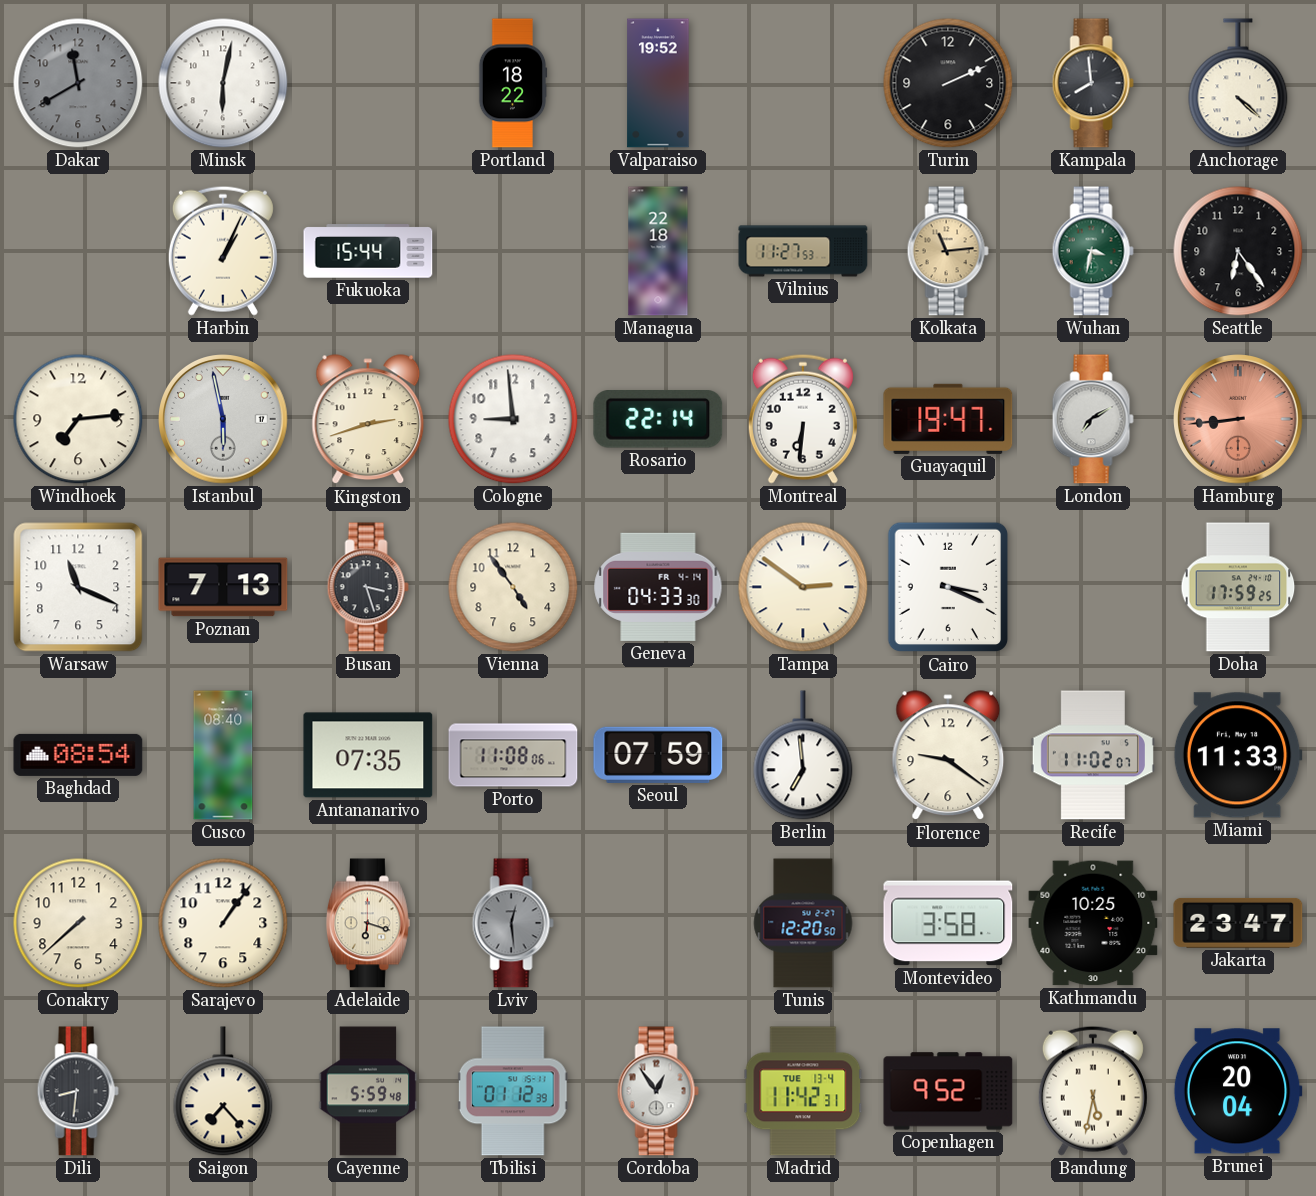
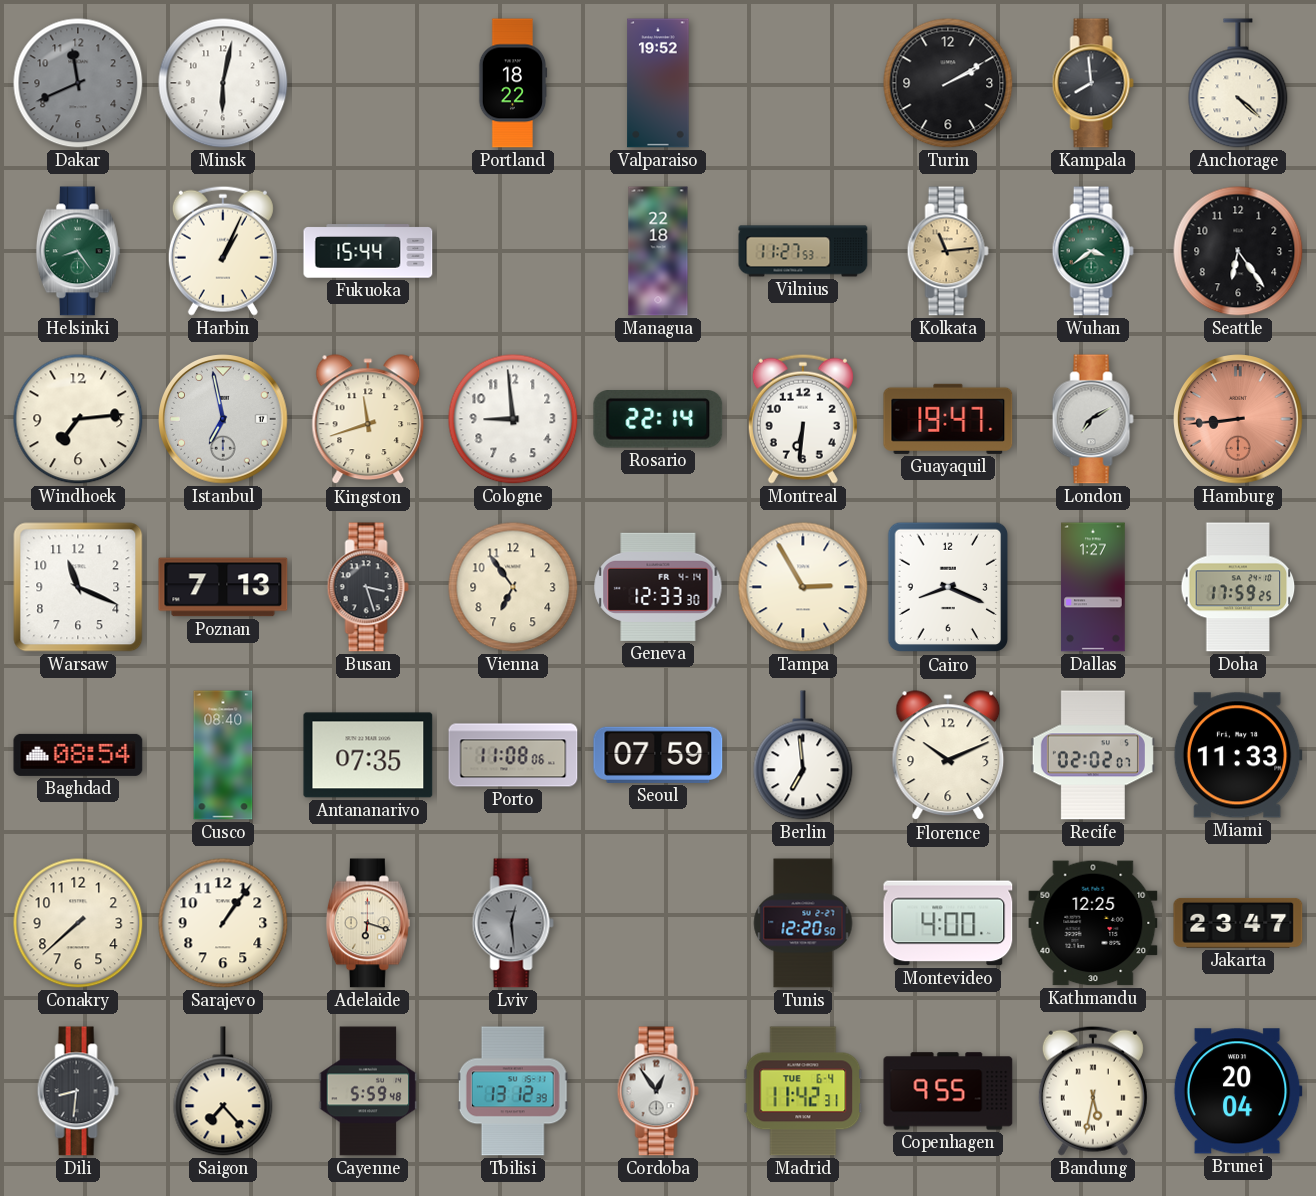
Dakar: 11:40 -> 11:41 (78, 83)
Turin: 2:11 -> 2:10 (948, 83)
Helsinki: none -> 8:24 (78, 251)
Wuhan: 3:32 -> 3:39 (1093, 251)
Istanbul: 5:58 -> 6:58 (223, 419)
Kingston: 2:42 -> 11:42 (368, 420)
Vienna: 4:54 -> 6:54 (513, 587)
Geneva: 04:33 -> 12:33 (658, 587)
Tampa: 2:51 -> 2:55 (803, 587)
Cairo: 3:19 -> 8:19 (948, 587)
Dallas: none -> 1:27 (1093, 587)
Florence: 9:21 -> 10:11 (948, 756)
Recife: 11:02 -> 02:02 (1093, 755)
Montevideo: 3:58 -> 4:00 (948, 923)
Kathmandu: 10:25 -> 12:25 (1093, 923)
Tbilisi: 01:12 -> 13:12 (513, 1091)
Madrid date: TUE 13-4 -> TUE 6-4 (803, 1091)
Copenhagen: 9:52 -> 9:55 (948, 1091)
